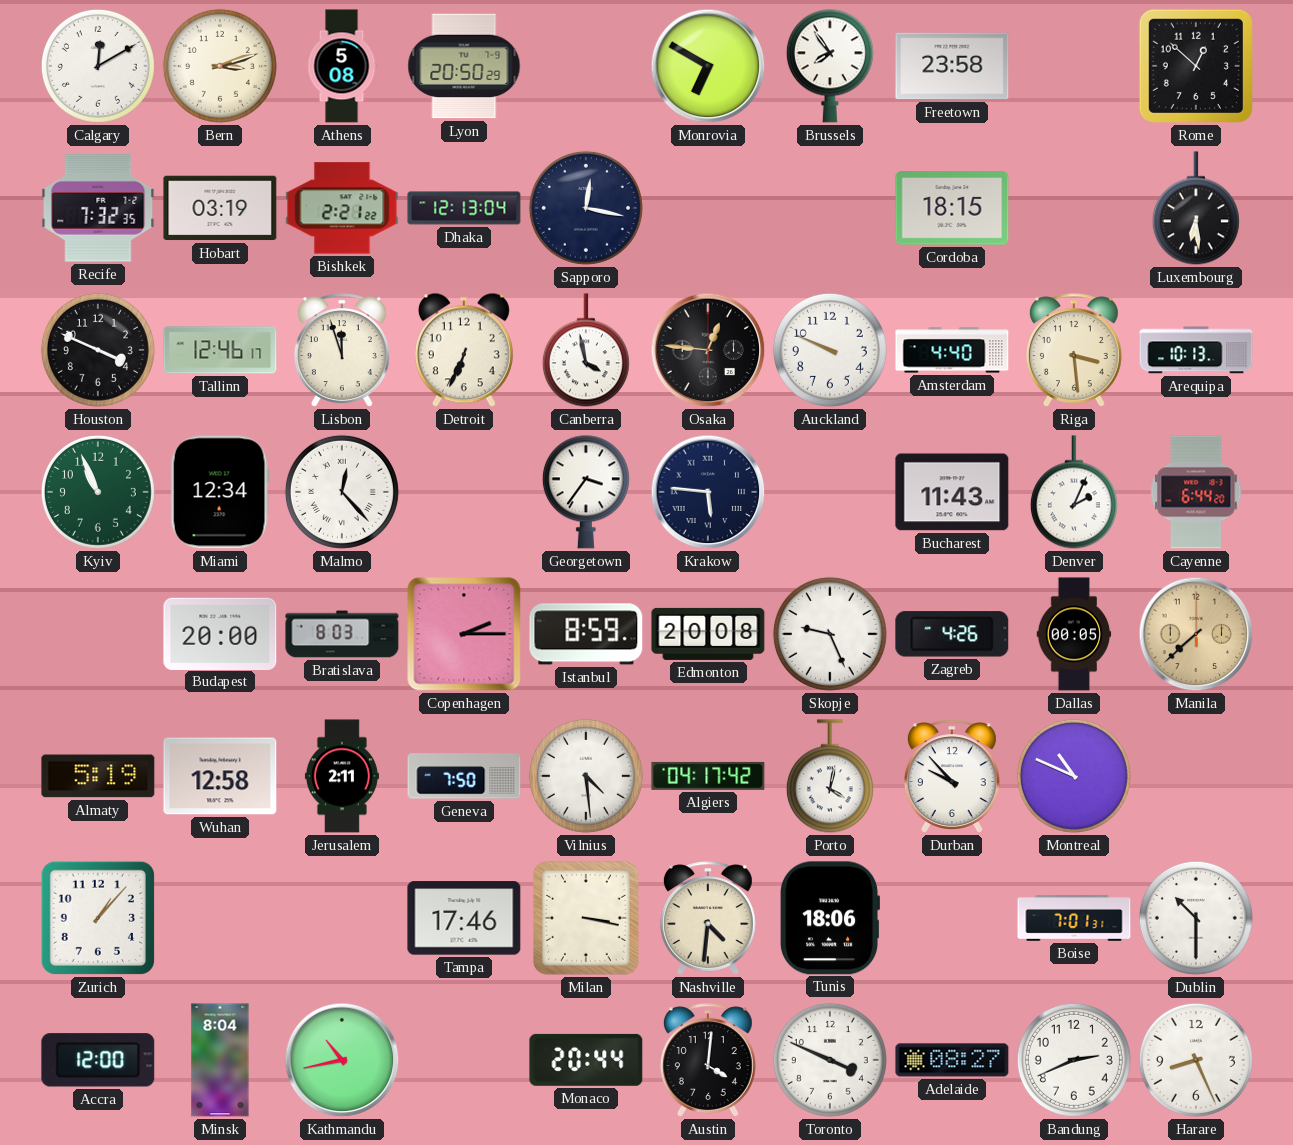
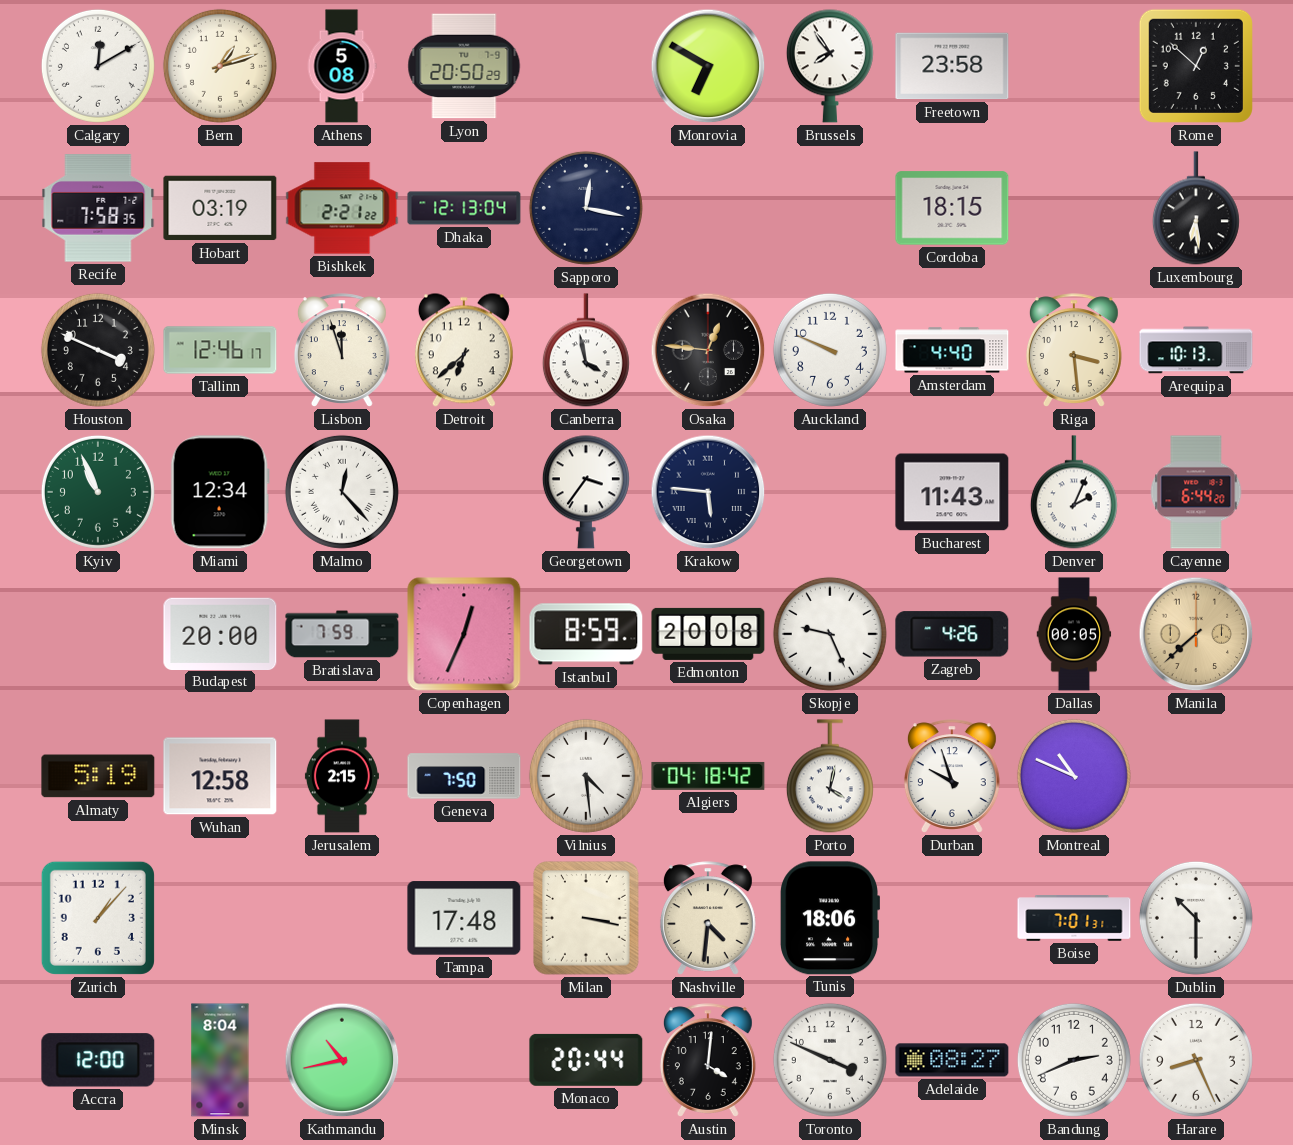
Bern: 3:12 -> 1:12 (220, 66)
Recife: 7:32 -> 7:58 (98, 208)
Detroit: 6:34 -> 6:38 (464, 350)
Bratislava: 8:03 -> 7:59 (342, 634)
Copenhagen: 2:15 -> 12:34 (464, 634)
Jerusalem: 2:11 -> 2:15 (342, 776)
Algiers: 04:17 -> 04:18 (708, 776)
Durban: 9:53 -> 9:57 (952, 776)
Tampa: 17:46 -> 17:48 (464, 918)
